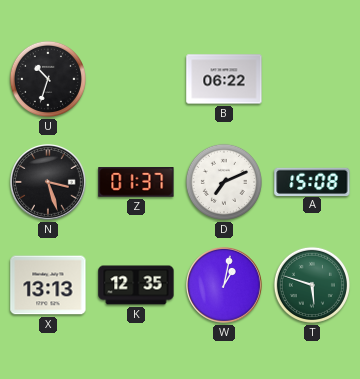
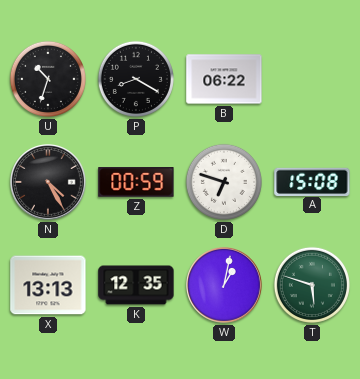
P: none -> 8:20 (136, 79)
N: 3:27 -> 4:25 (48, 182)
Z: 01:37 -> 00:59 (136, 182)
D: 7:11 -> 6:48 (224, 182)
